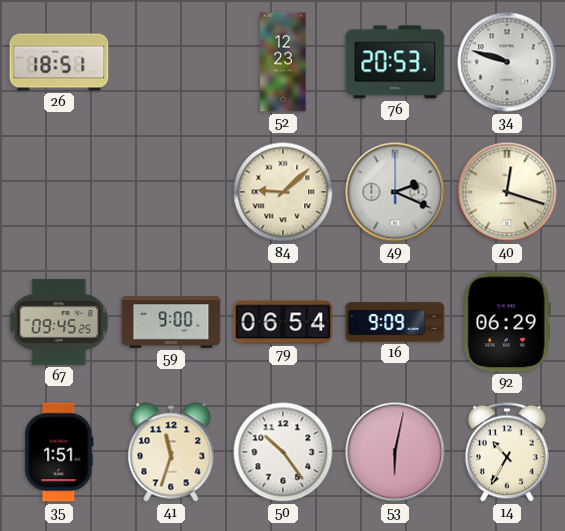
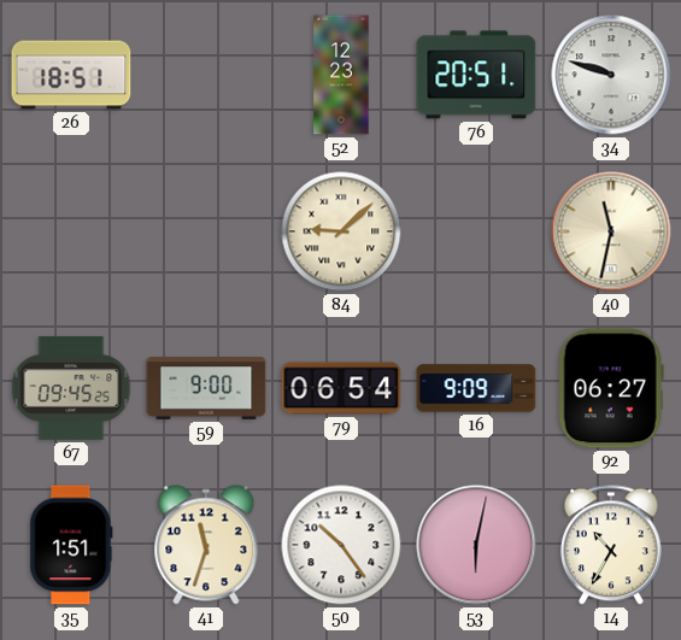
76: 20:53 -> 20:51 (476, 75)
49: 2:19 -> none (395, 192)
40: 12:18 -> 11:32 (611, 231)
92: 06:29 -> 06:27 (611, 388)
